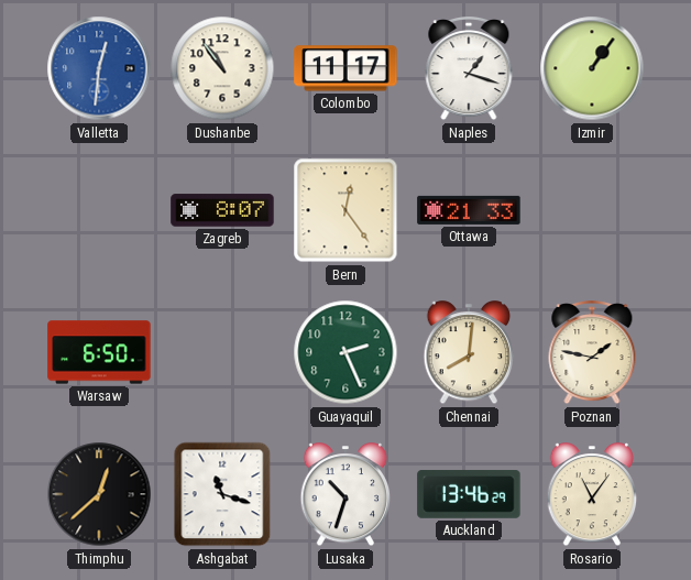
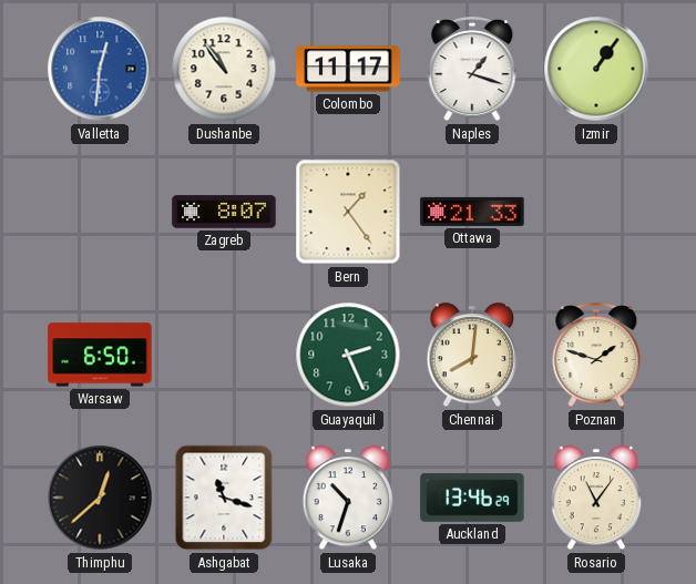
Bern: 12:24 -> 1:24 (348, 212)
Poznan: 1:47 -> 1:48 (596, 356)
